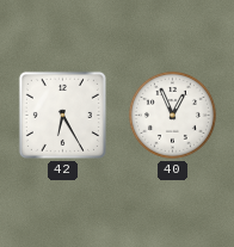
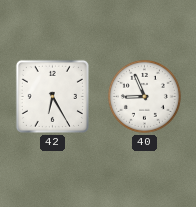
40: 12:56 -> 8:56 (144, 96)
